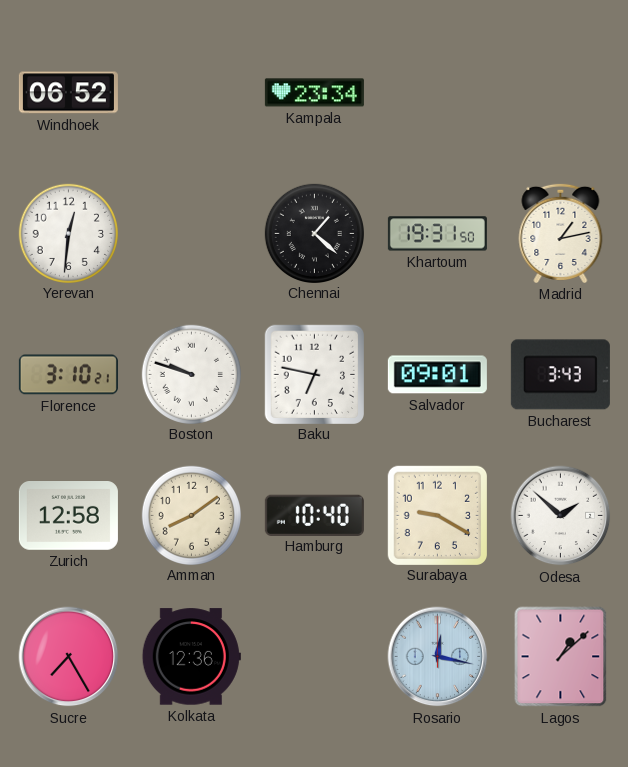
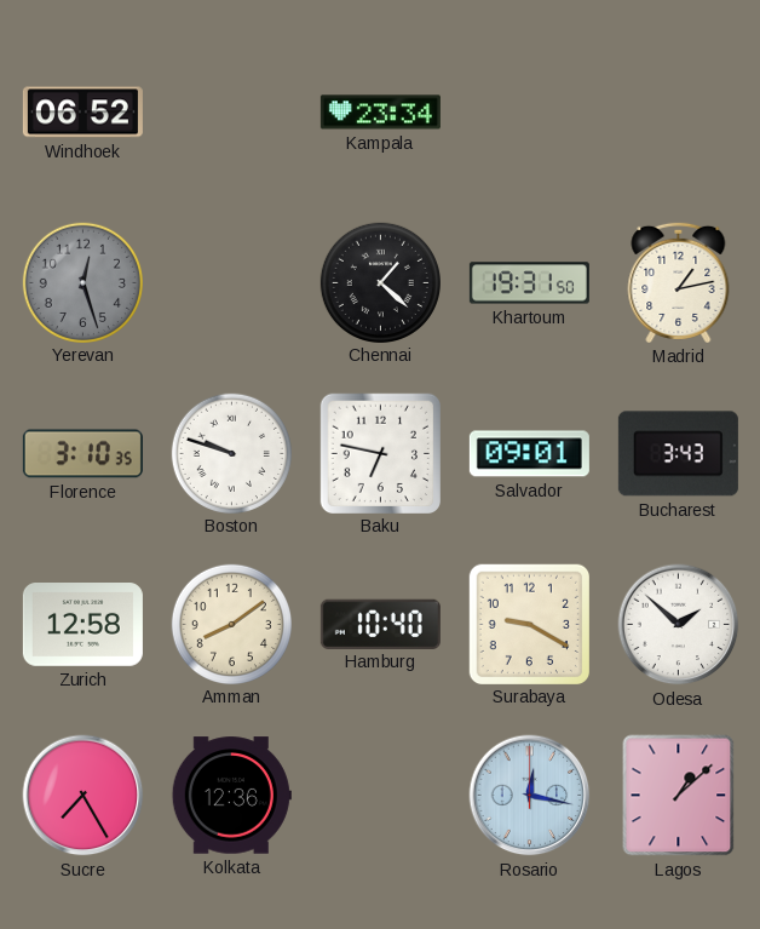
Yerevan: 12:31 -> 12:27 (82, 282)
Yerevan dial: white -> grey (82, 282)
Florence: 3:10:21 -> 3:10:35 (82, 454)
